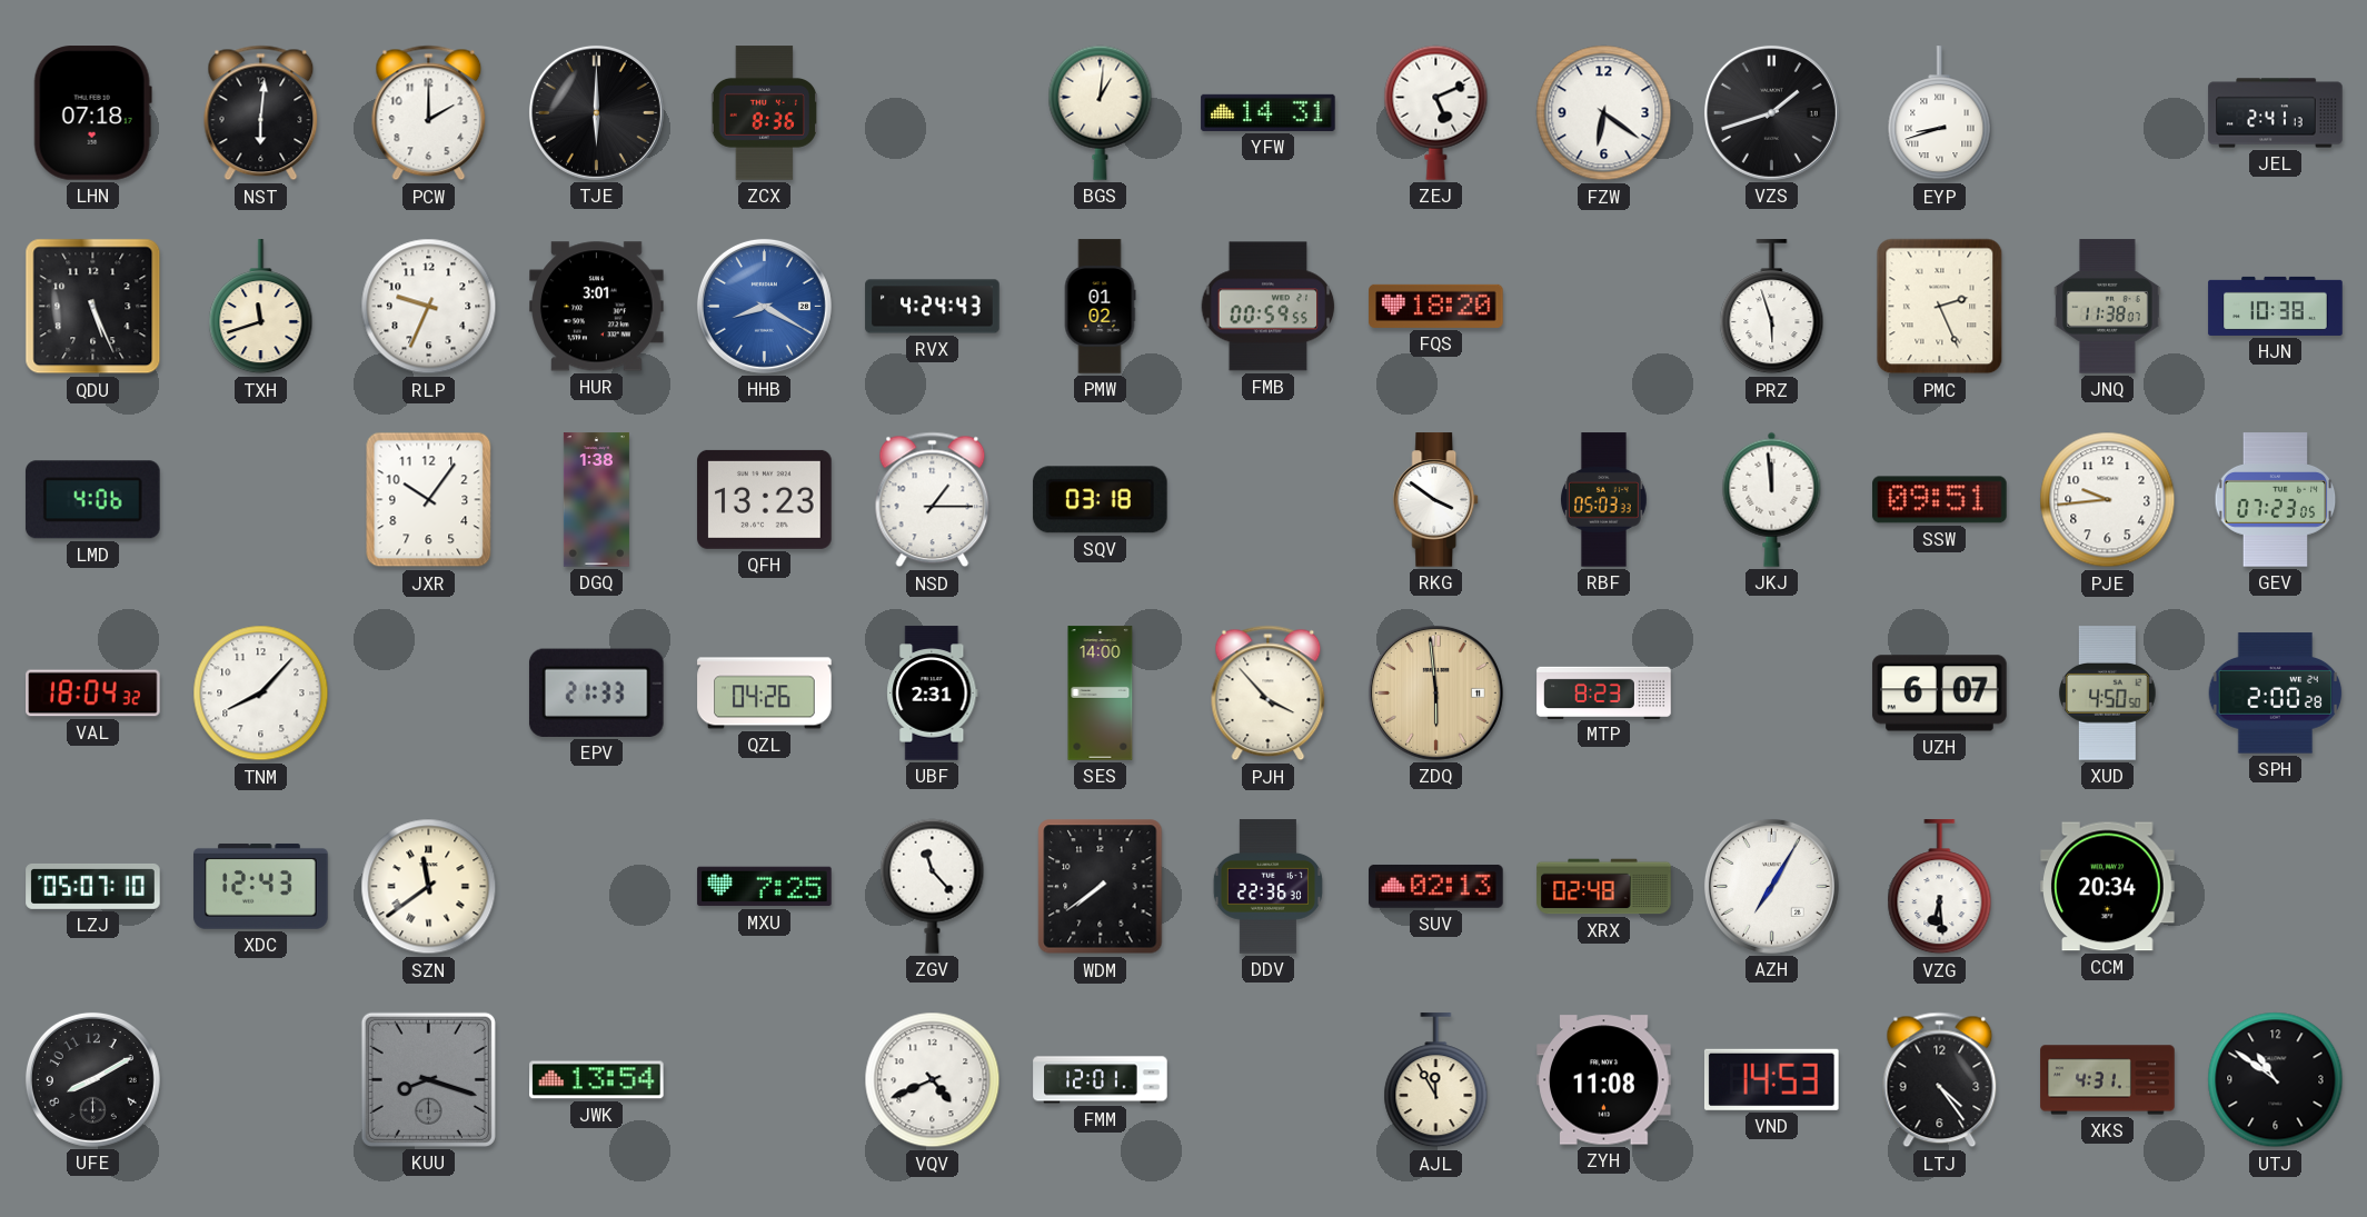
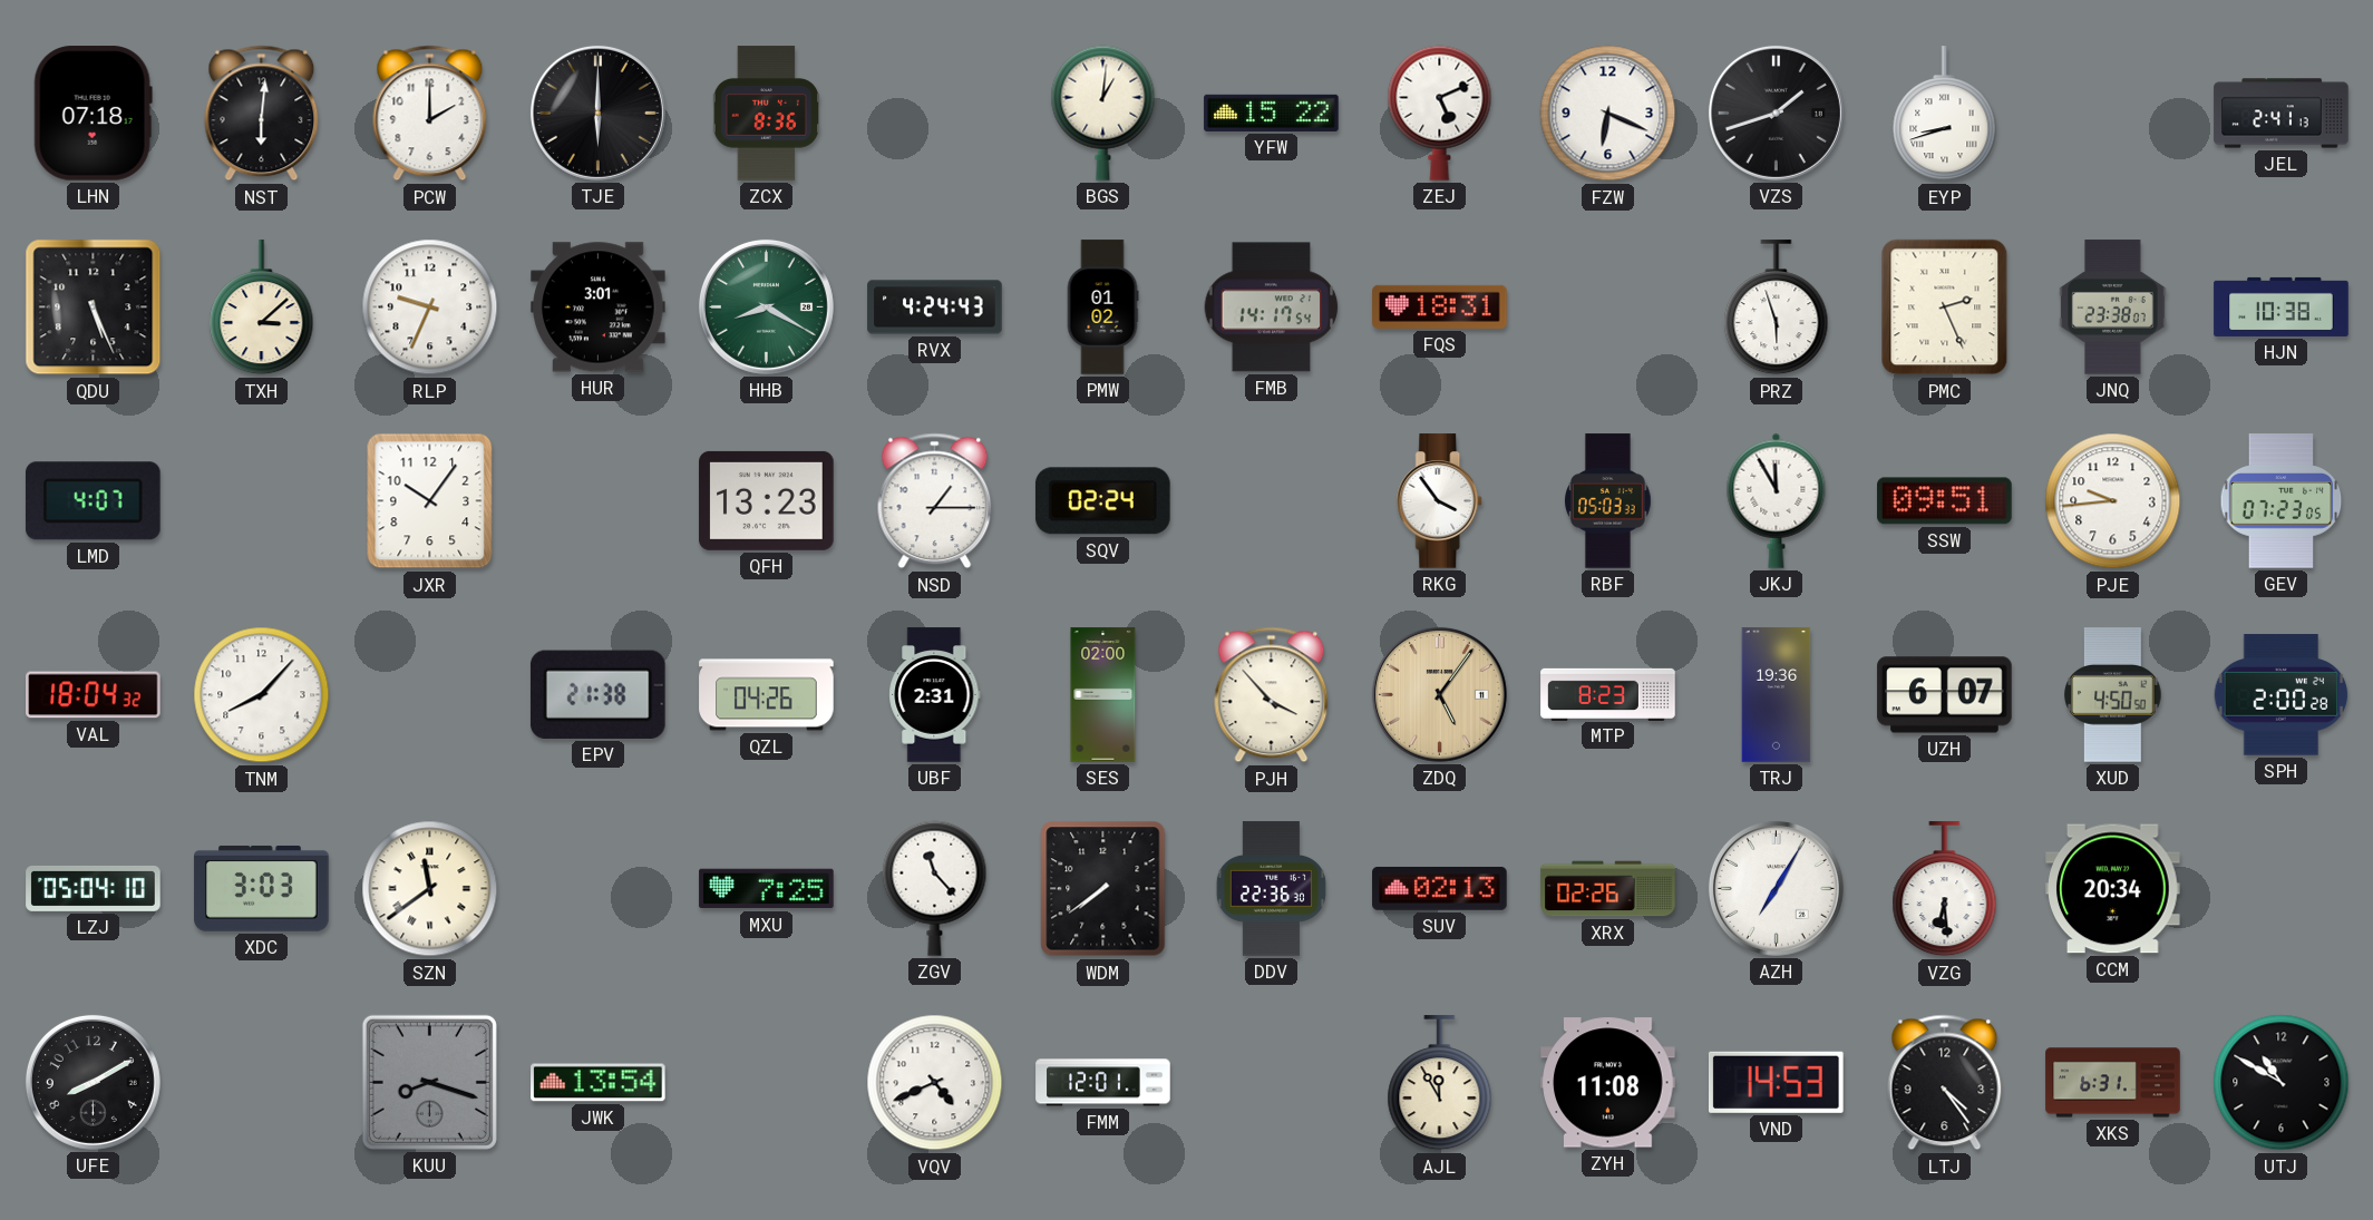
YFW: 14:31 -> 15:22 (1272, 113)
FZW: 6:21 -> 6:19 (1608, 114)
TXH: 11:42 -> 3:08 (262, 308)
HHB dial: blue -> green (766, 306)
FMB: 00:59 -> 14:17 (1272, 308)
FQS: 18:20 -> 18:31 (1440, 306)
JNQ: 11:38 -> 23:38 (2113, 308)
LMD: 4:06 -> 4:07 (94, 501)
DGQ: 1:38 -> none (596, 500)
SQV: 03:18 -> 02:24 (1102, 501)
RKG: 3:51 -> 3:54 (1440, 501)
JKJ: 11:59 -> 11:55 (1777, 500)
EPV: 21:33 -> 21:38 (597, 694)
SES: 14:00 -> 02:00 (1103, 695)
ZDQ: 5:59 -> 5:06 (1439, 694)
TRJ: none -> 19:36 (1777, 695)
LZJ: 05:07 -> 05:04 (94, 888)
XDC: 12:43 -> 3:03 (262, 888)
XRX: 02:48 -> 02:26 (1608, 889)
XKS: 4:31 -> 6:31 (2113, 1083)
UTJ: 10:51 -> 10:50 (2282, 1083)
